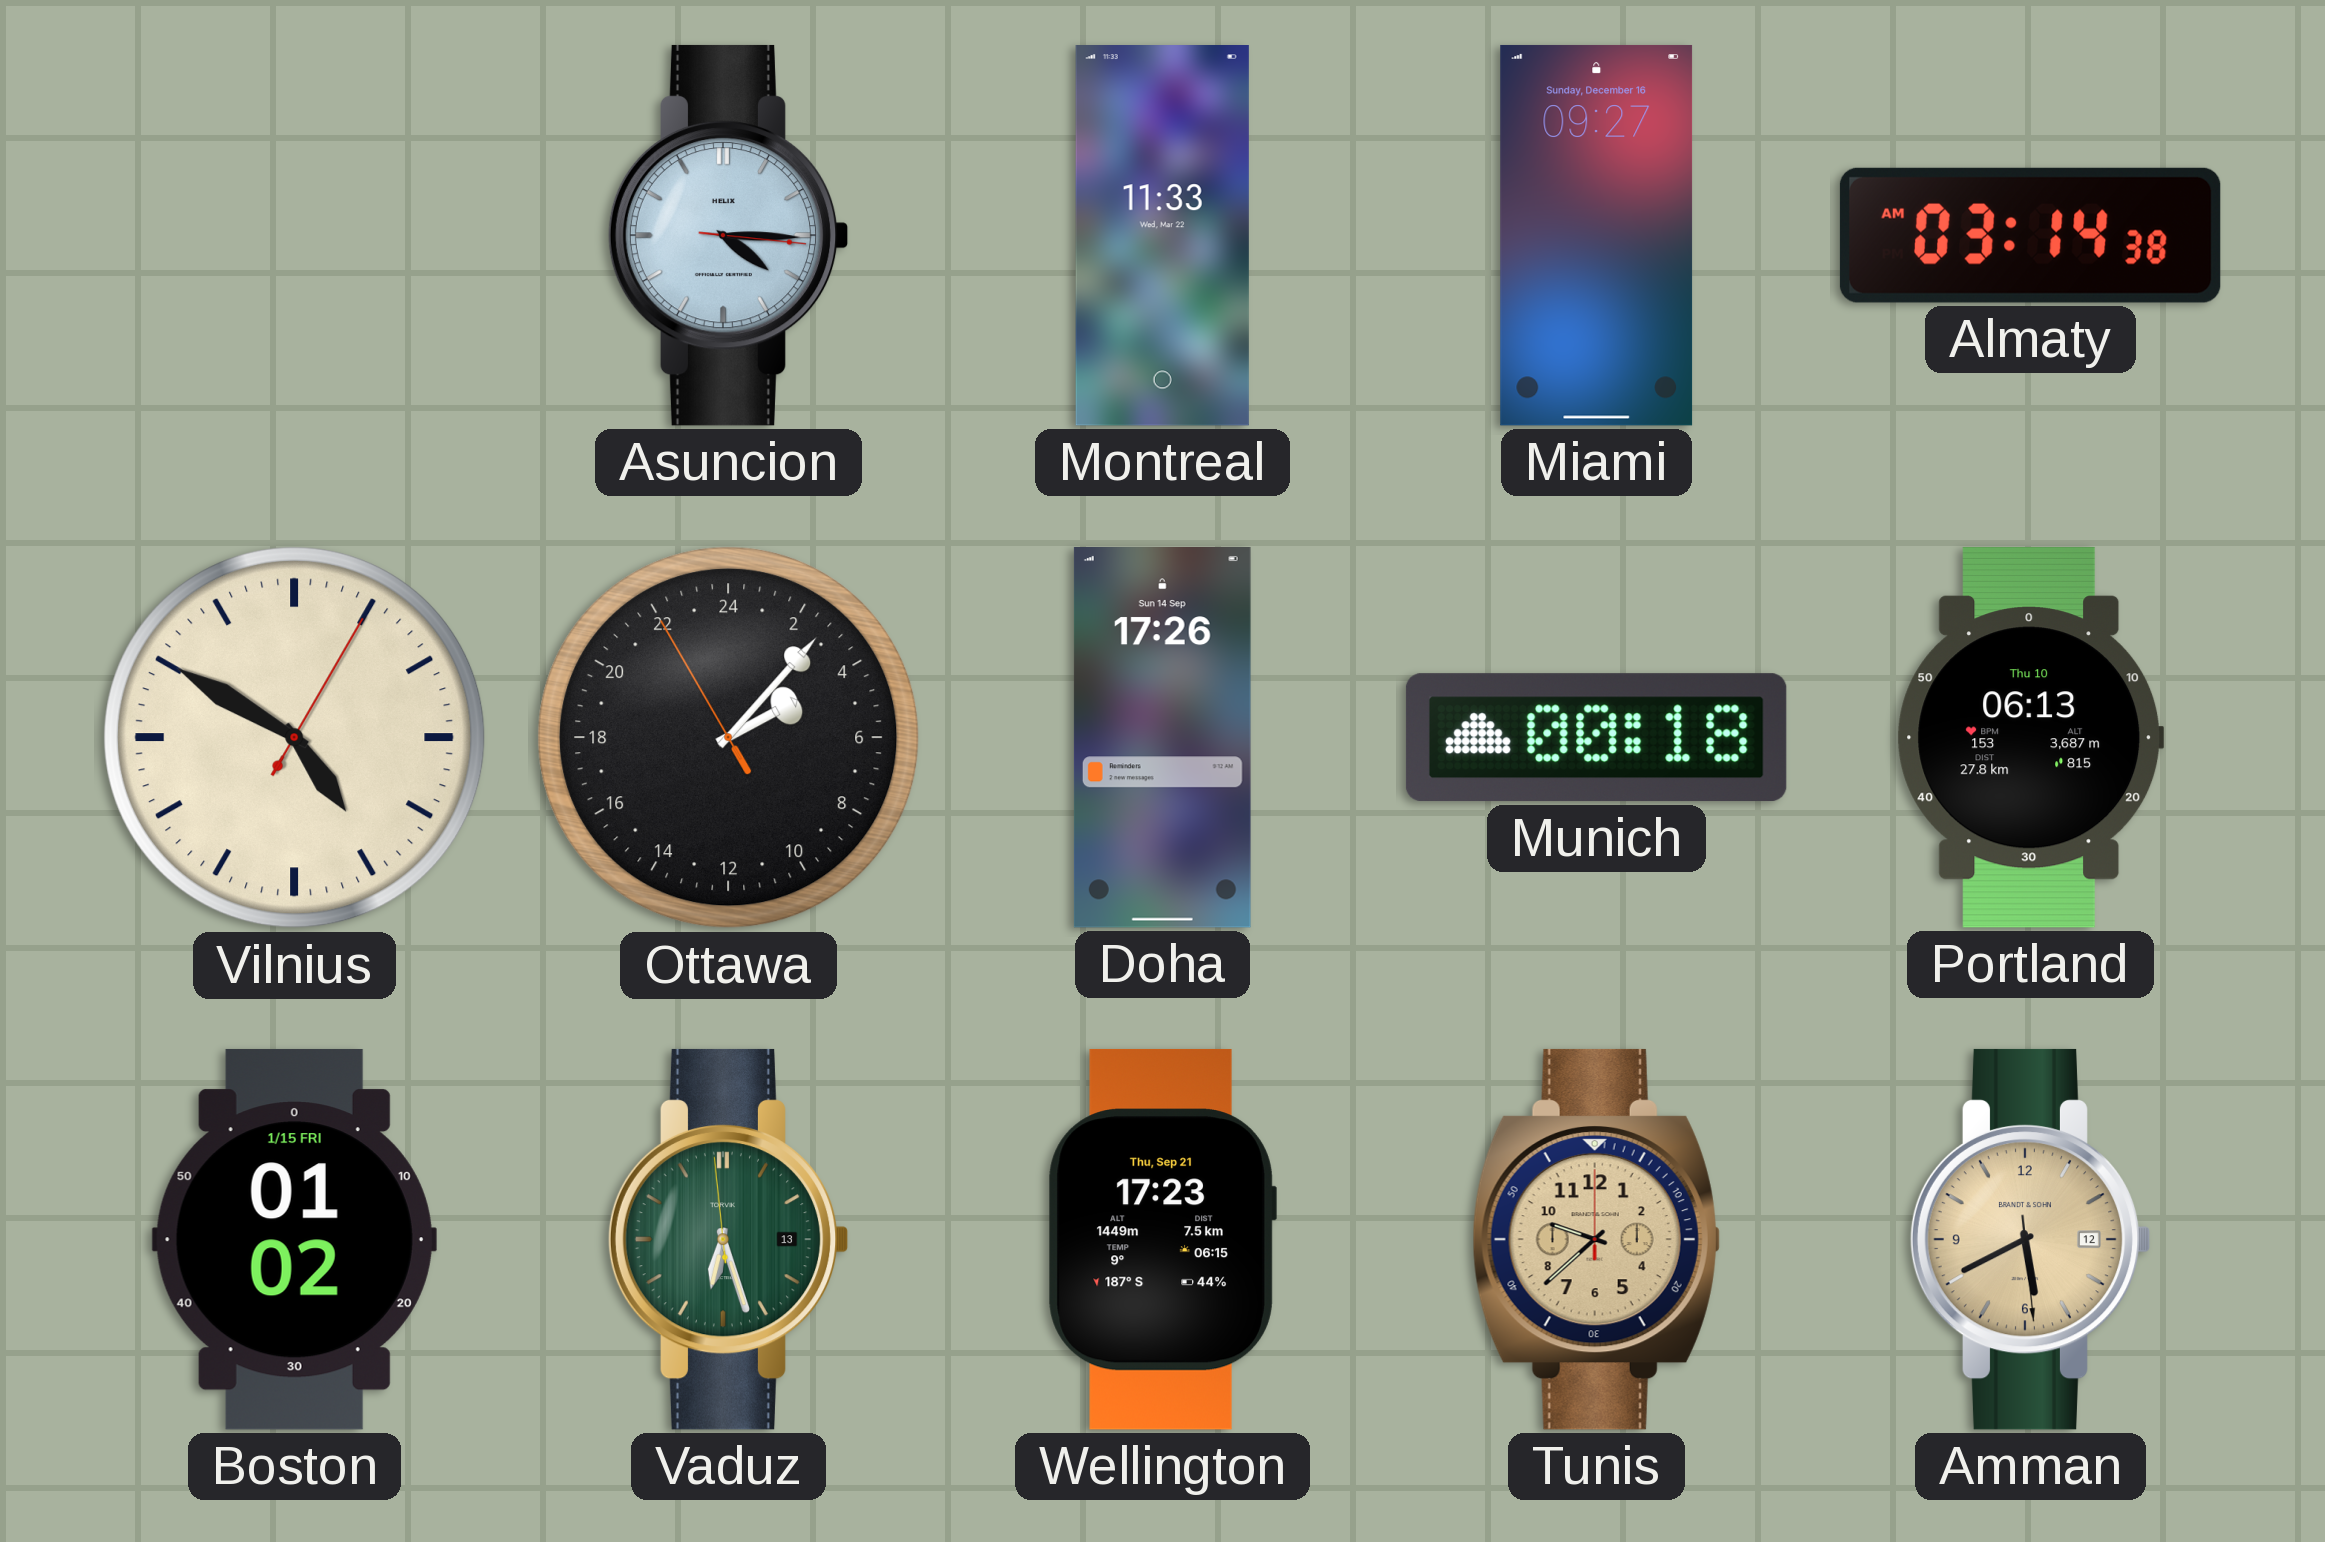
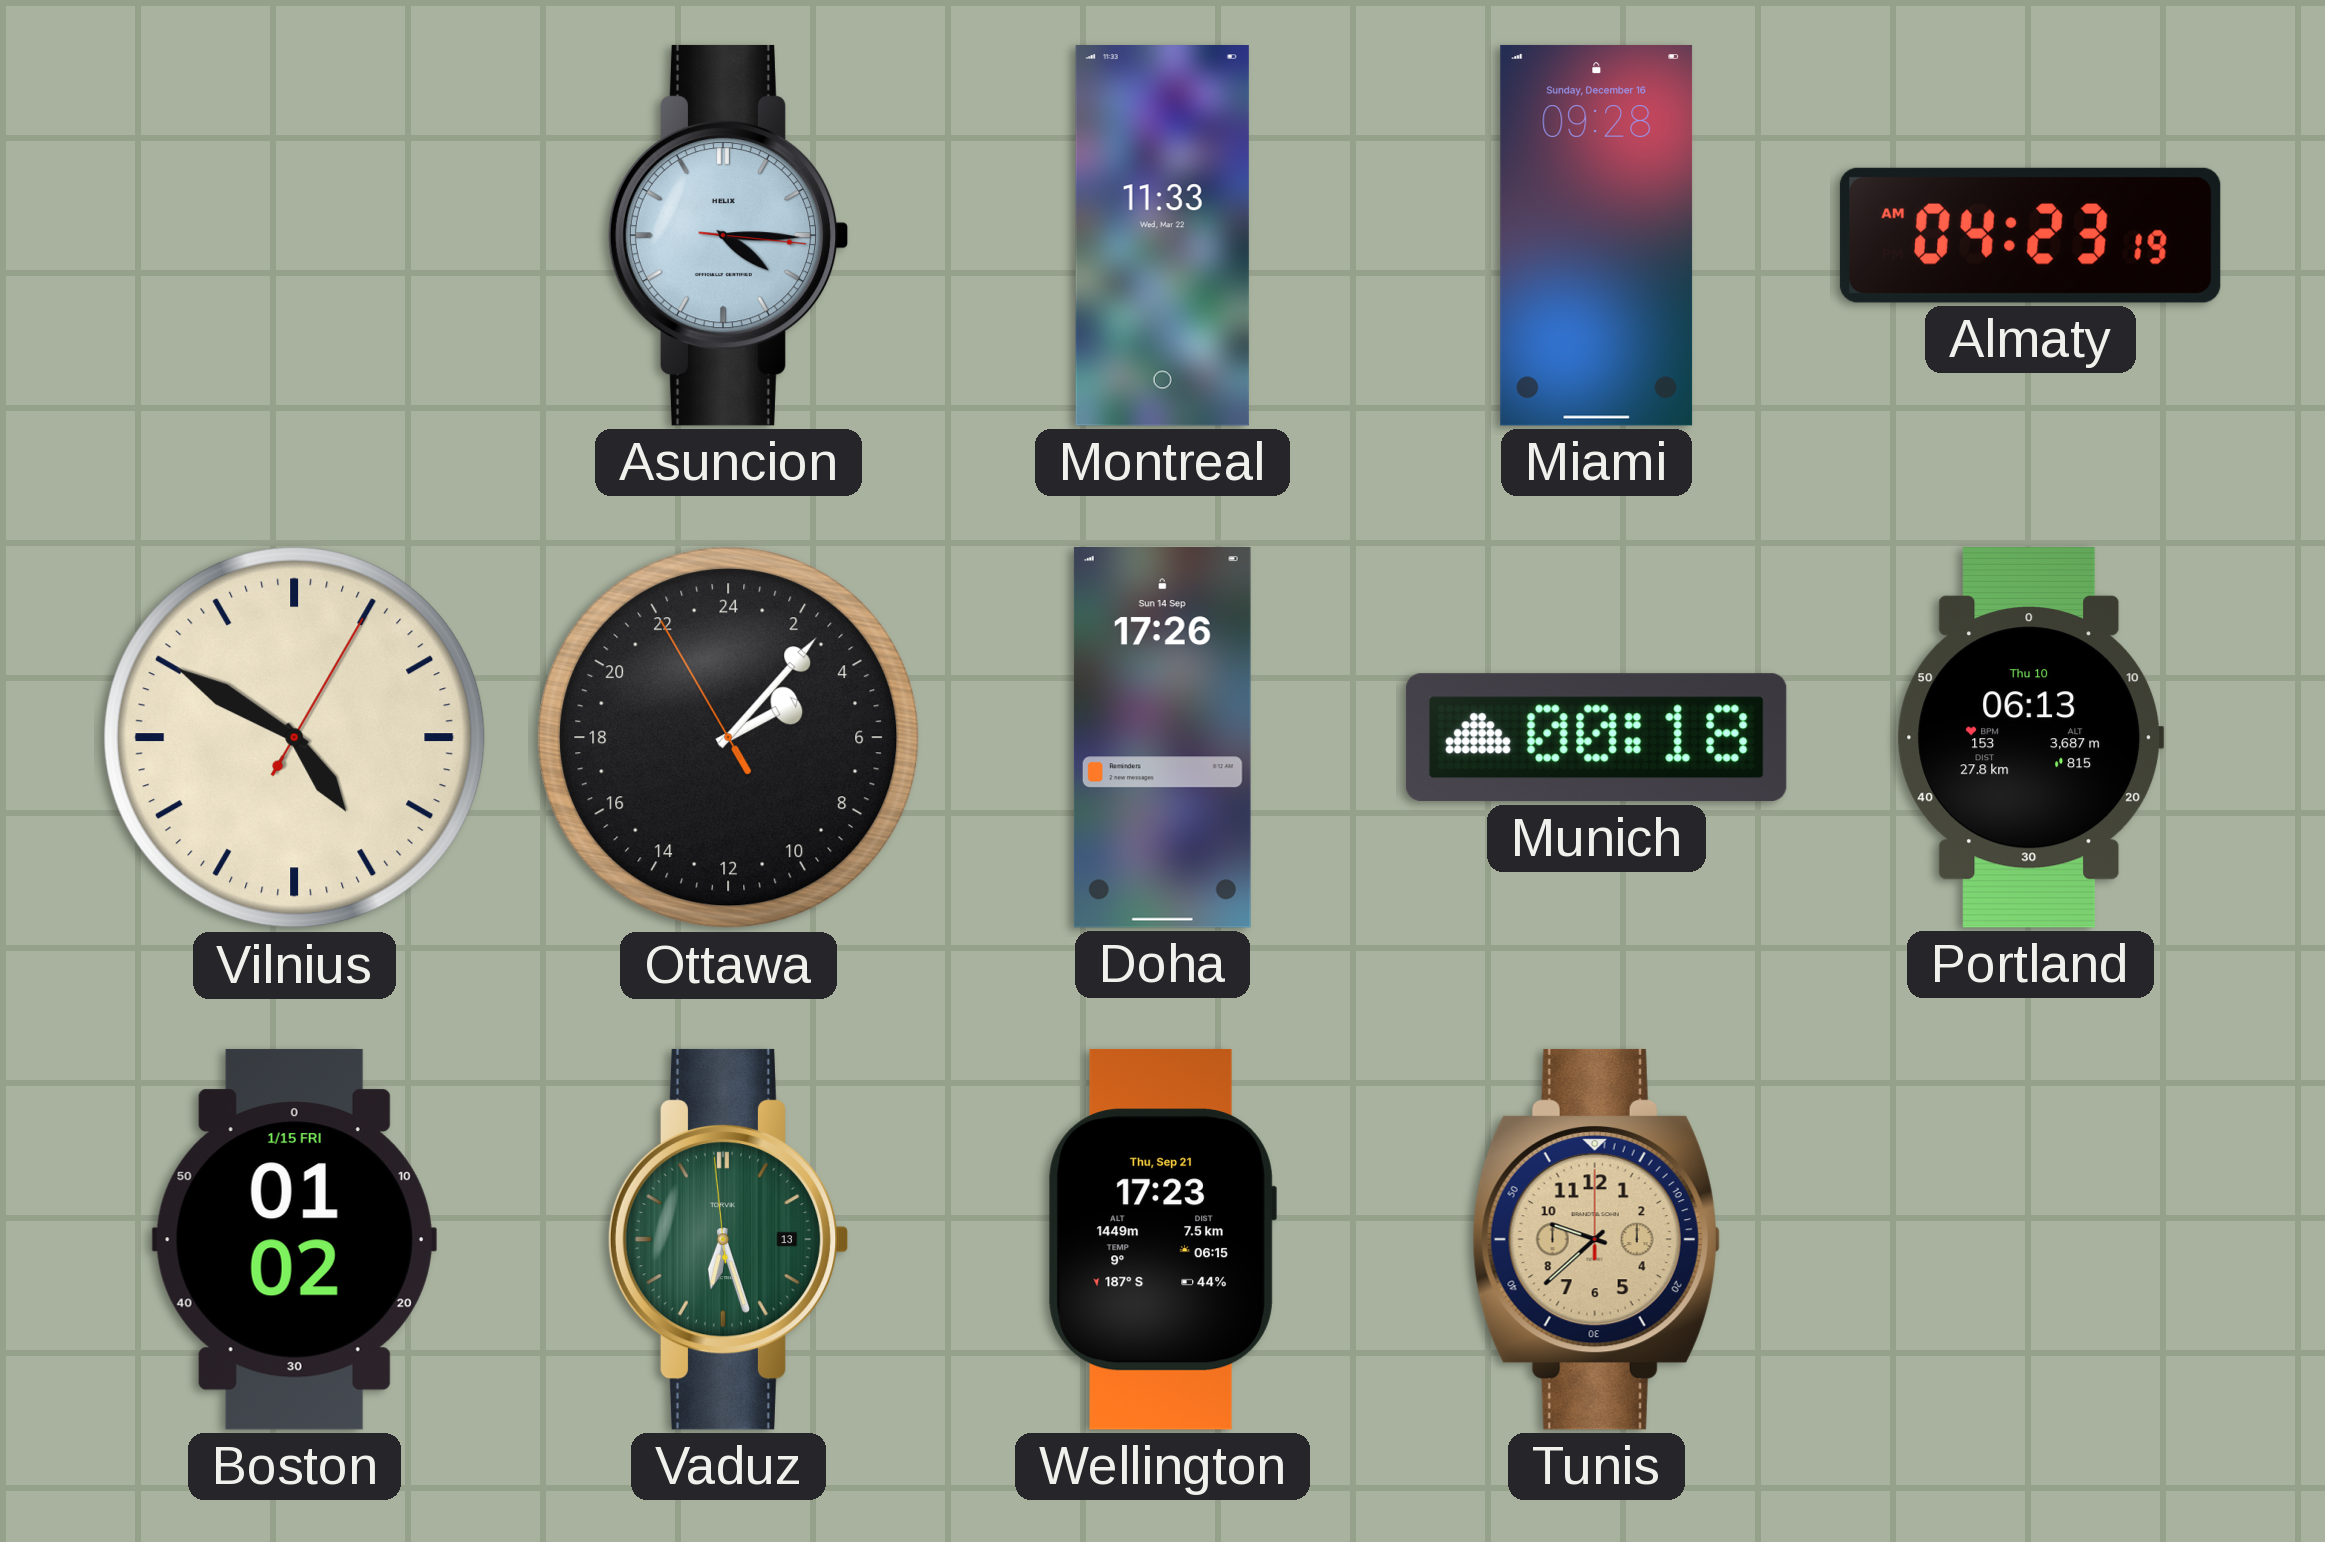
Miami: 09:27 -> 09:28 (1597, 235)
Almaty: 03:14 -> 04:23 (2030, 235)
Amman: 5:40 -> none (2030, 1239)
